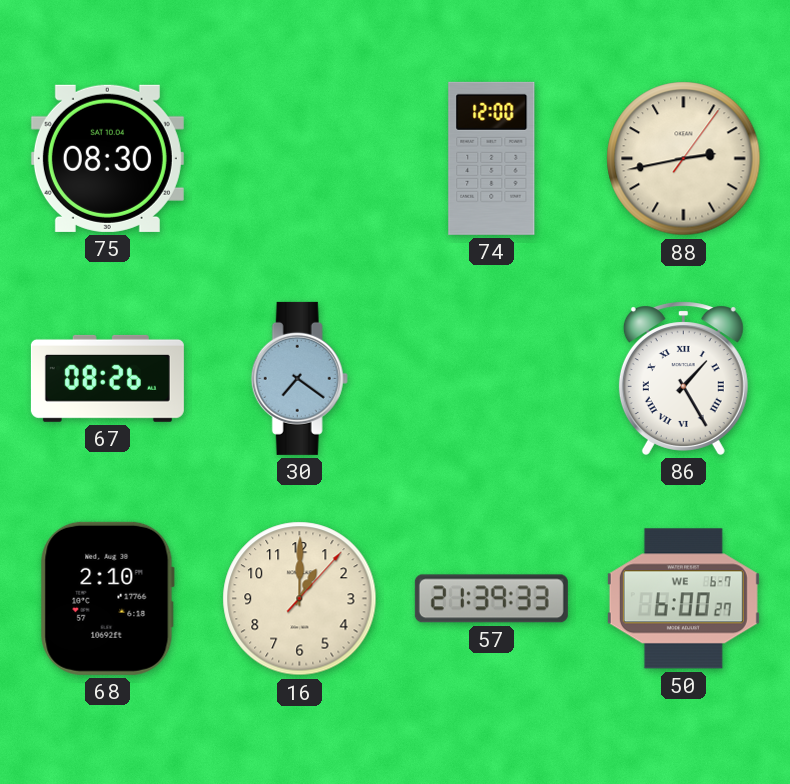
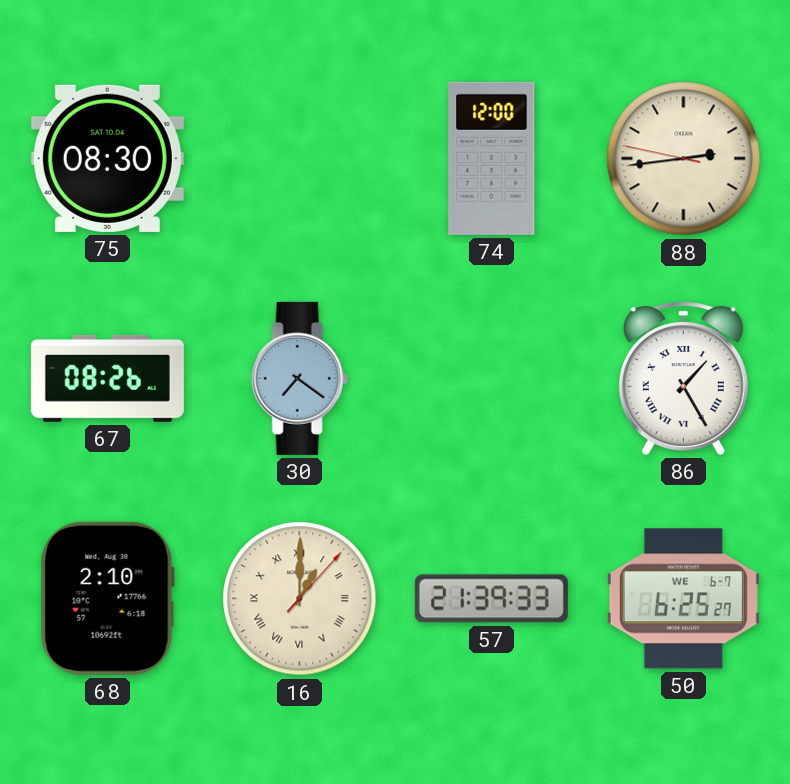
88: 2:43:06 -> 2:43:47 (684, 159)
16 numerals: Arabic -> Roman (300, 599)
50: 6:00 -> 6:25 (683, 599)
